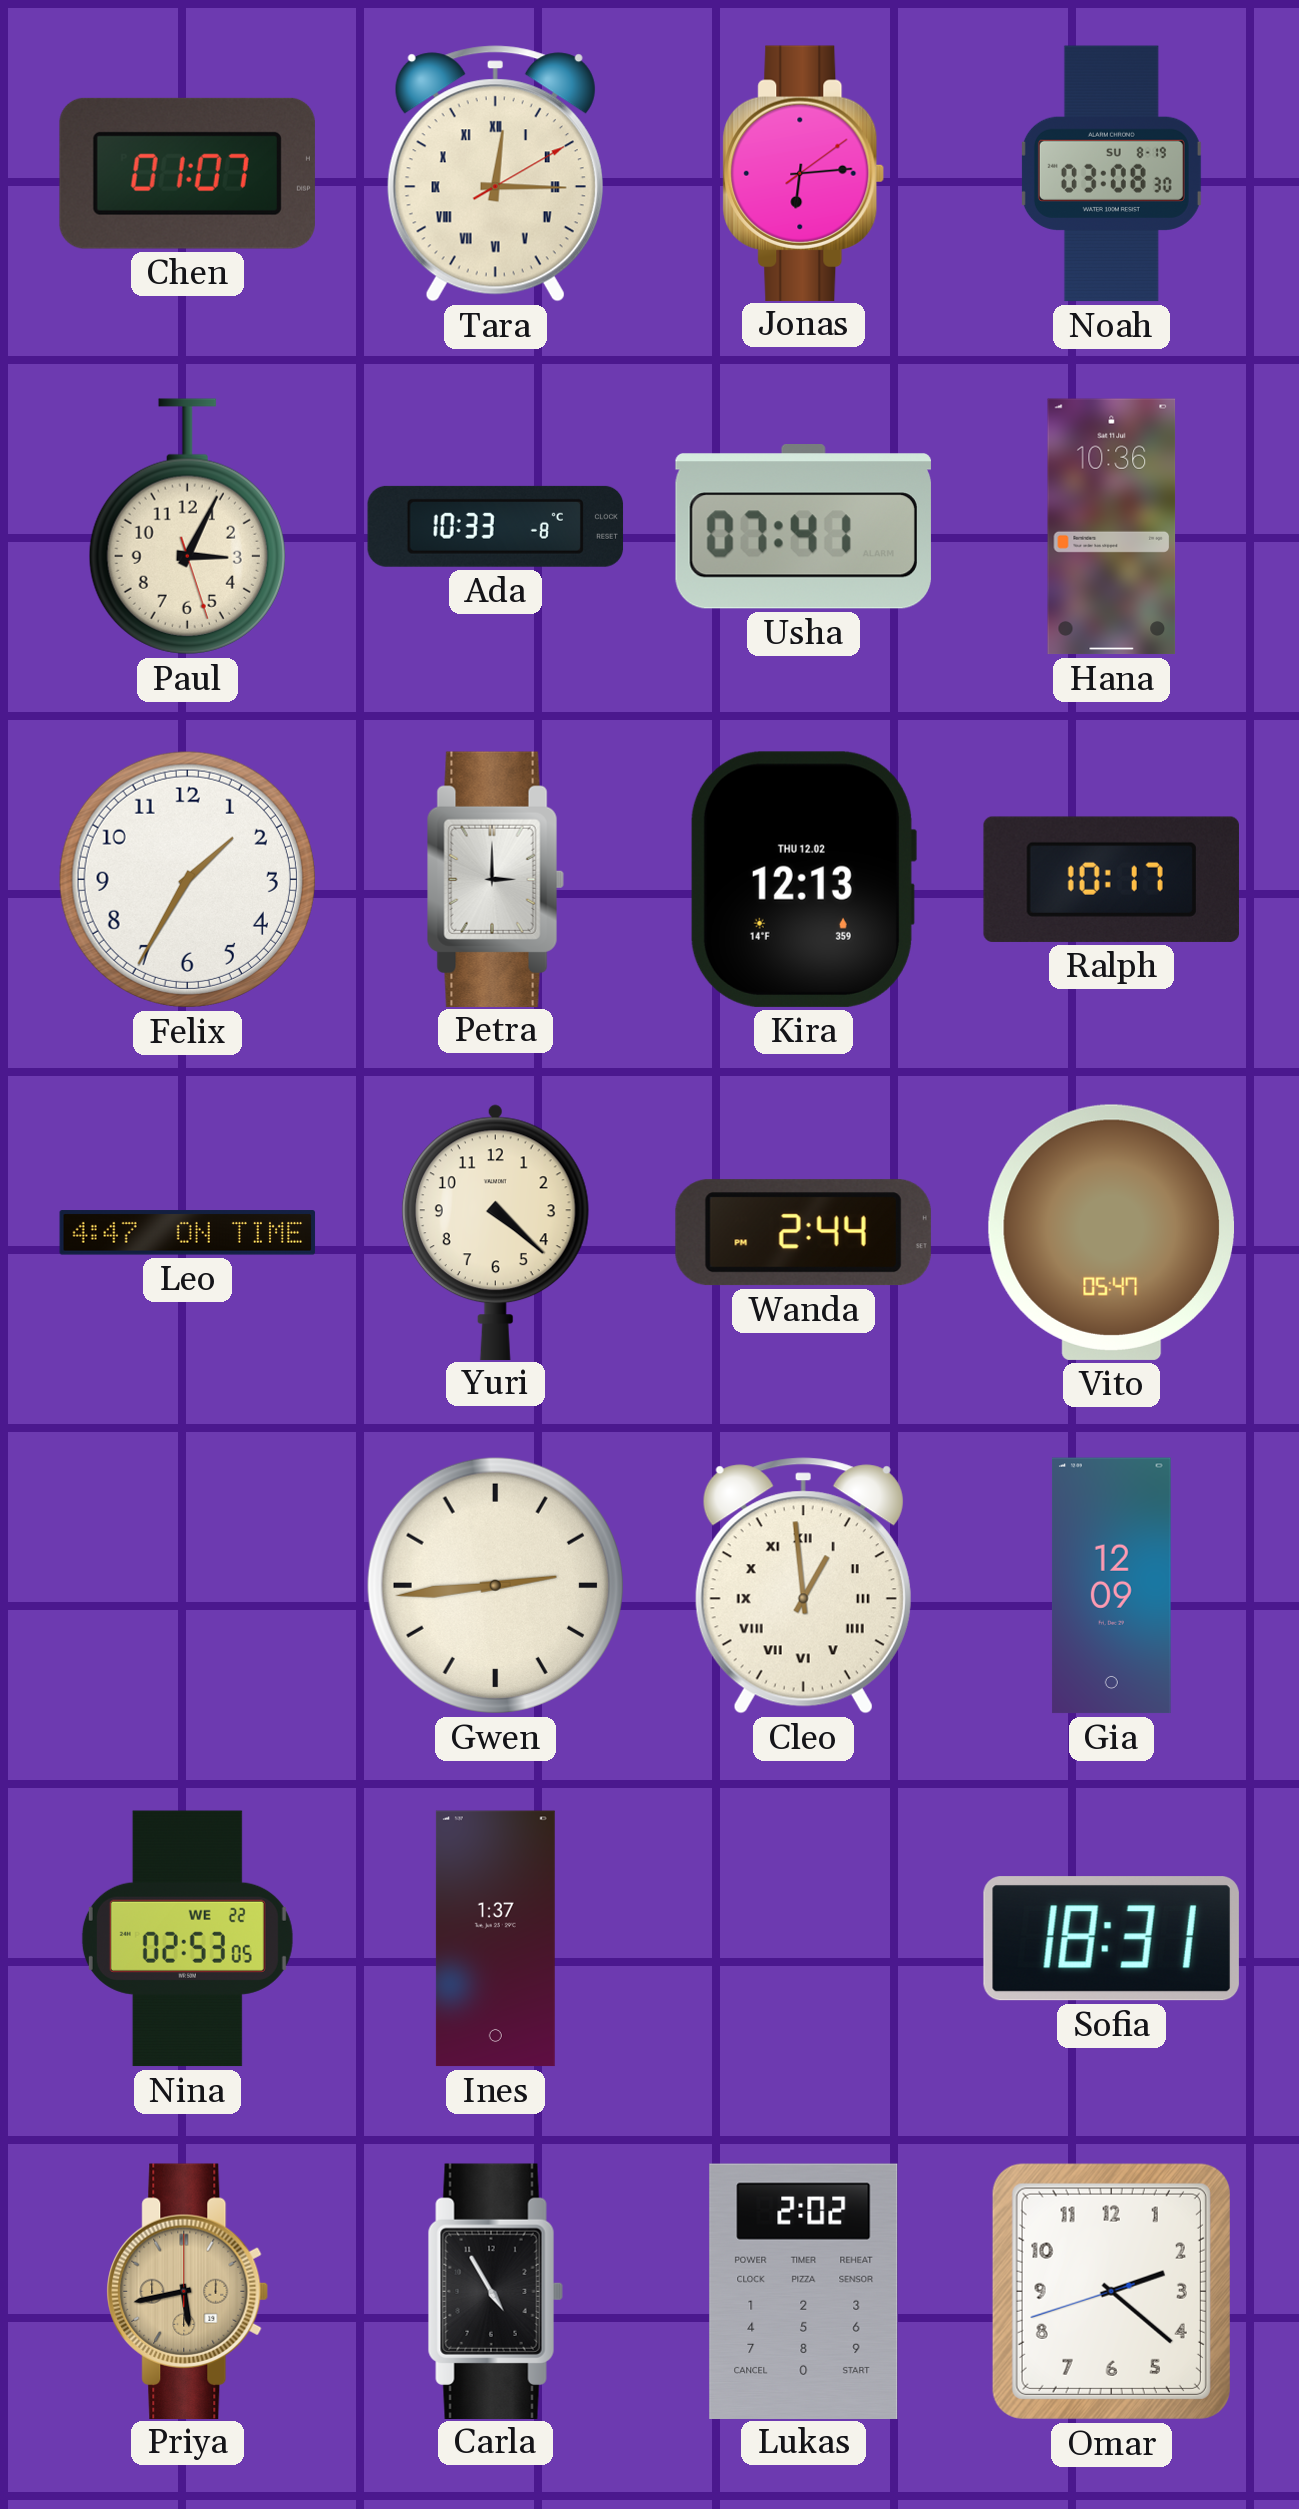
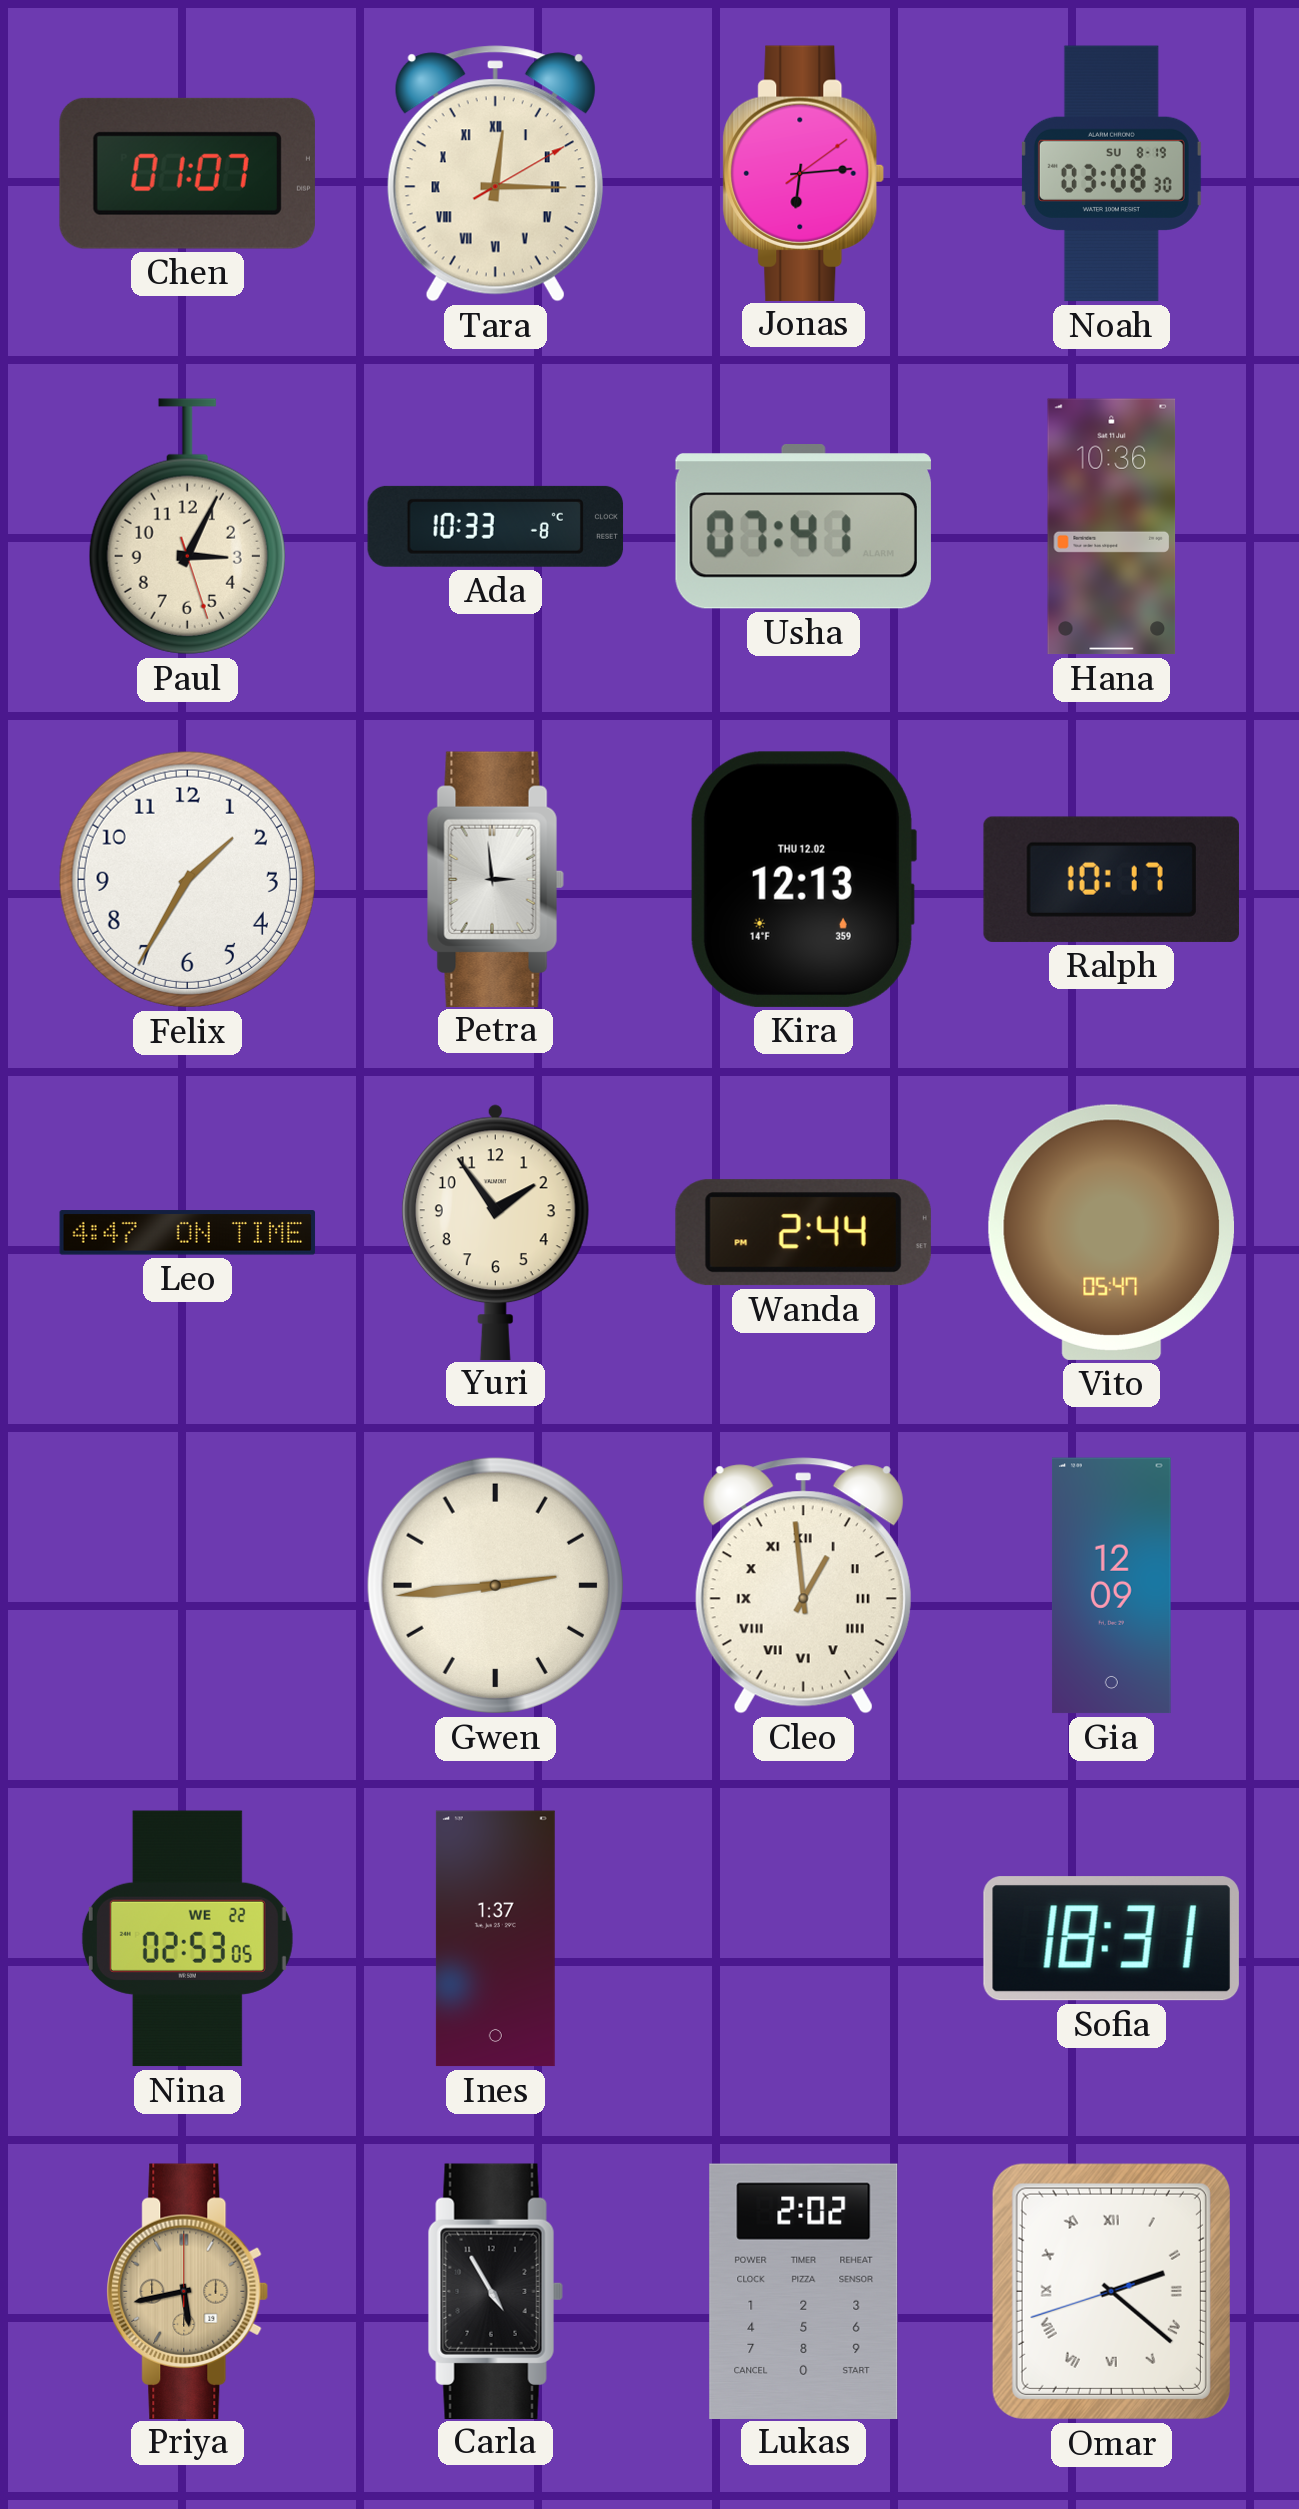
Petra: 3:00 -> 2:59 (495, 879)
Yuri: 4:22 -> 1:54 (495, 1232)
Omar numerals: Arabic -> Roman (1111, 2291)
